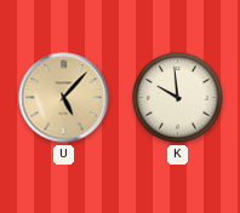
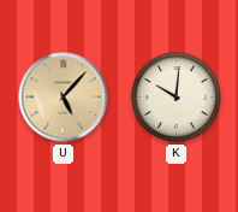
K: 9:59 -> 10:01 (177, 98)
